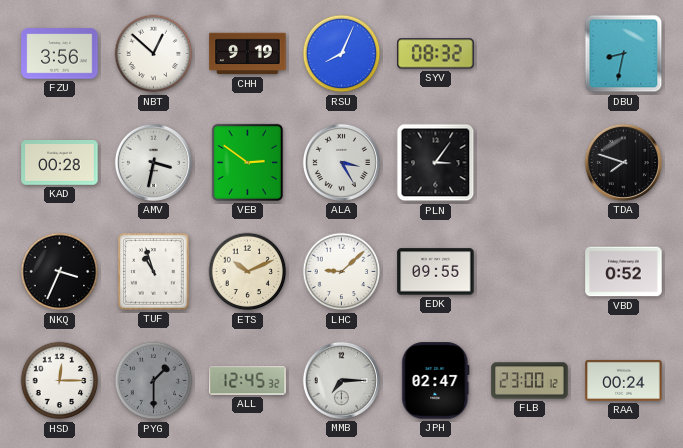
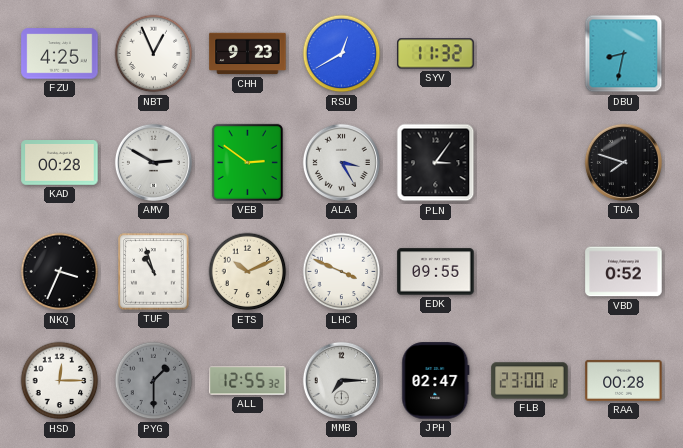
FZU: 3:56 -> 4:25 (60, 54)
NBT: 12:52 -> 12:56 (154, 54)
CHH: 9:19 -> 9:23 (248, 54)
RSU: 8:04 -> 12:40 (342, 54)
SYV: 08:32 -> 11:32 (436, 54)
AMV: 3:32 -> 2:50 (153, 162)
LHC: 9:08 -> 3:49 (342, 272)
ALL: 12:45 -> 12:55 (248, 381)
RAA: 00:24 -> 00:28 (624, 380)
